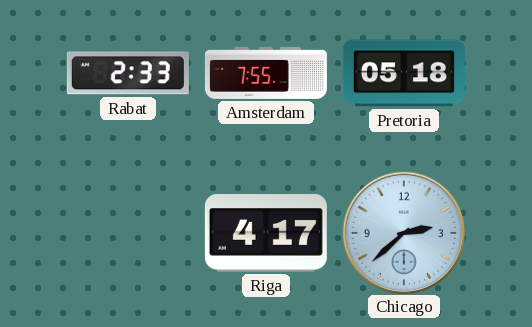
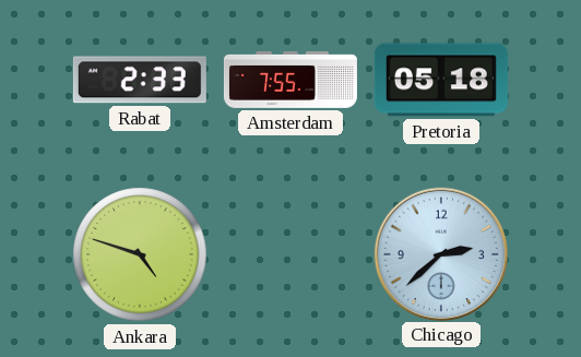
Ankara: none -> 4:48 (140, 254)
Riga: 4:17 -> none (266, 234)
